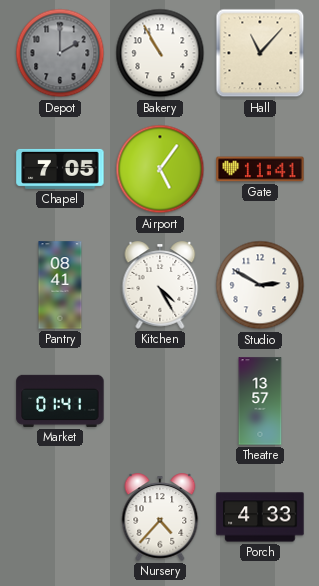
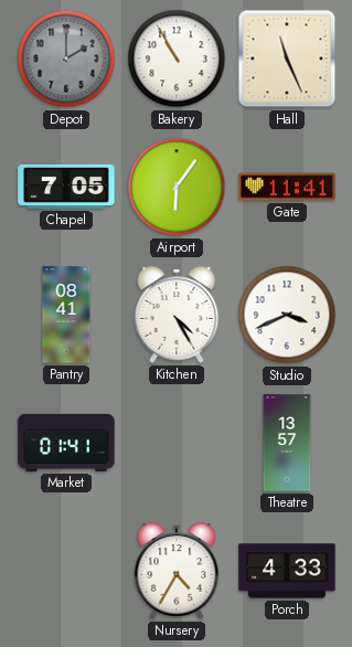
Hall: 11:07 -> 11:26 (287, 59)
Airport: 5:06 -> 6:06 (177, 187)
Studio: 2:50 -> 3:41 (287, 315)
Nursery: 4:37 -> 4:35 (177, 571)
